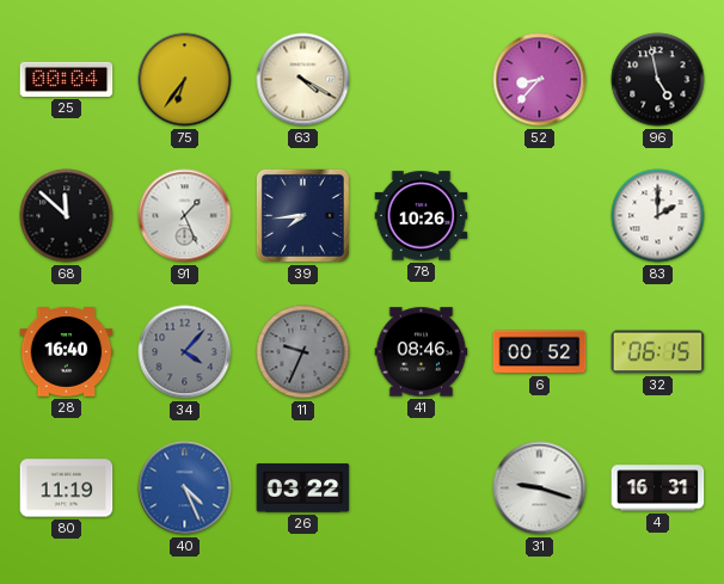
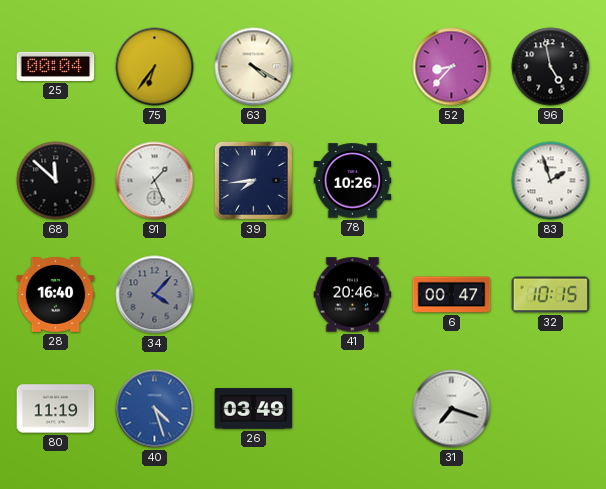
83: 2:00 -> 1:57 (551, 181)
11: 9:34 -> none (303, 352)
41: 08:46 -> 20:46 (353, 295)
6: 00:52 -> 00:47 (452, 295)
32: 06:15 -> 10:15 (551, 295)
40: 4:26 -> 4:27 (155, 409)
26: 03:22 -> 03:49 (254, 409)
31: 9:18 -> 7:18 (452, 409)
4: 16:31 -> none (658, 488)
